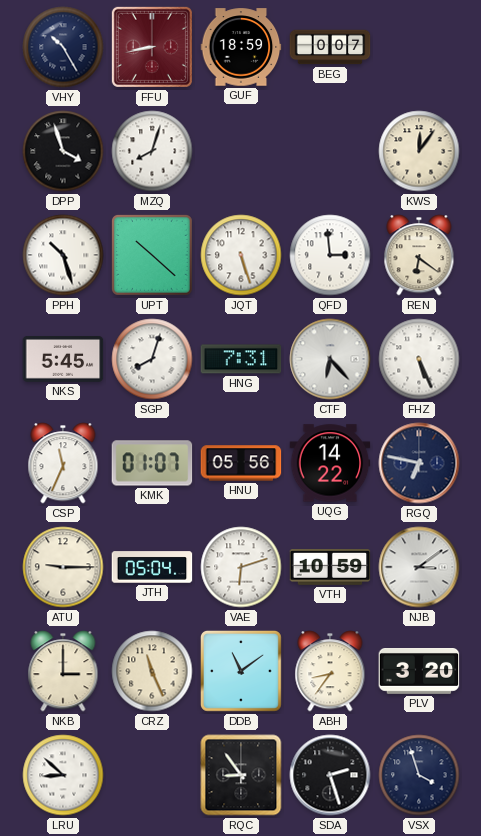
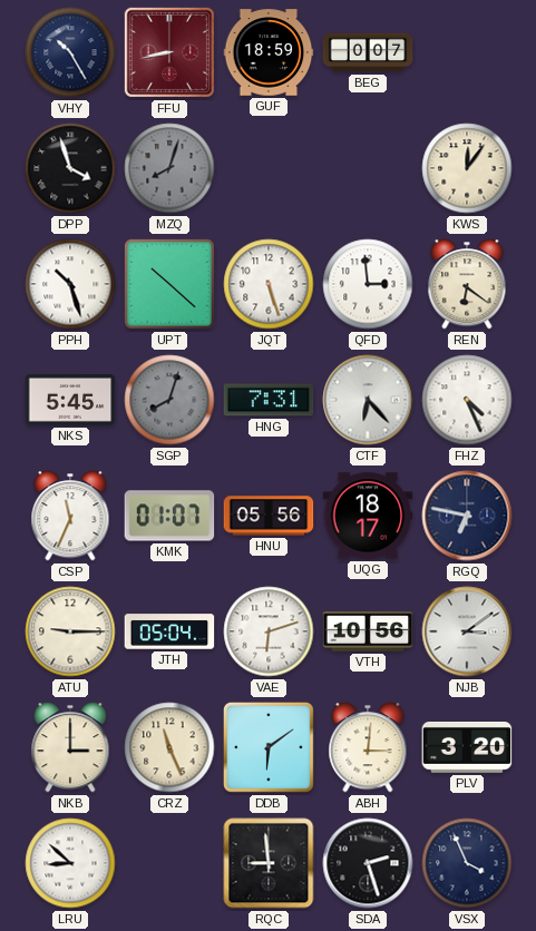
MZQ dial: white -> grey (169, 168)
SGP dial: white -> grey (169, 400)
FHZ: 5:26 -> 4:26 (467, 400)
UQG: 14:22 -> 18:17 (368, 516)
VTH: 10:59 -> 10:56 (368, 633)
DDB: 11:09 -> 6:09 (269, 747)
ABH: 8:36 -> 3:01 (368, 747)
RQC: 8:54 -> 8:59 (269, 863)
VSX: 3:57 -> 3:56 (467, 863)
